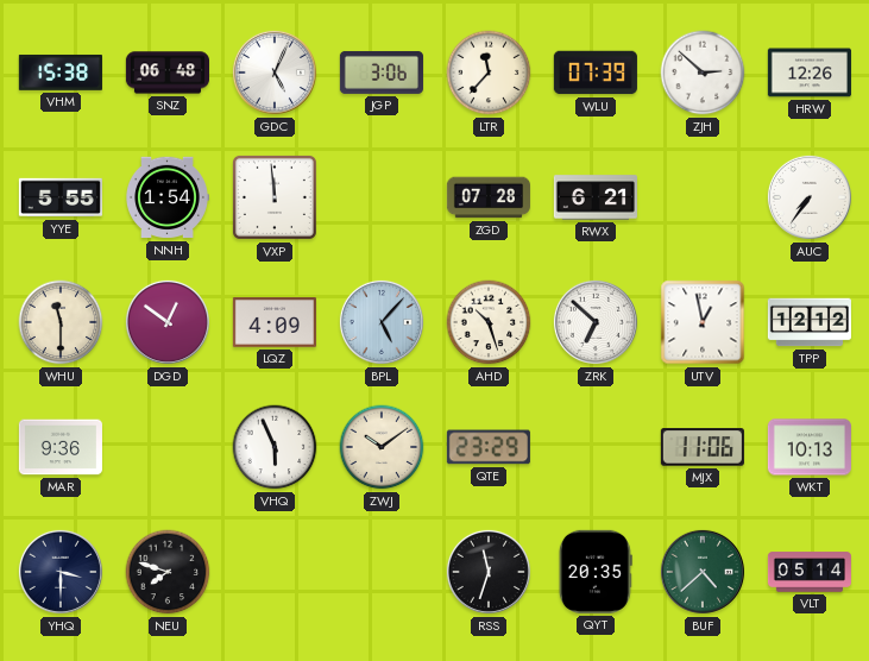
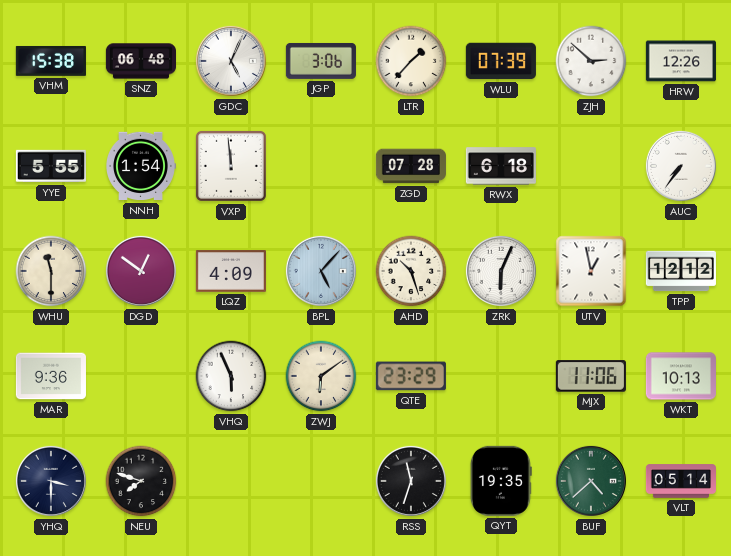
LTR: 11:37 -> 1:37 (411, 61)
RWX: 6:21 -> 6:18 (501, 166)
ZRK: 6:52 -> 6:04 (501, 271)
ZWJ: 10:09 -> 6:09 (321, 376)
QYT: 20:35 -> 19:35 (501, 481)
